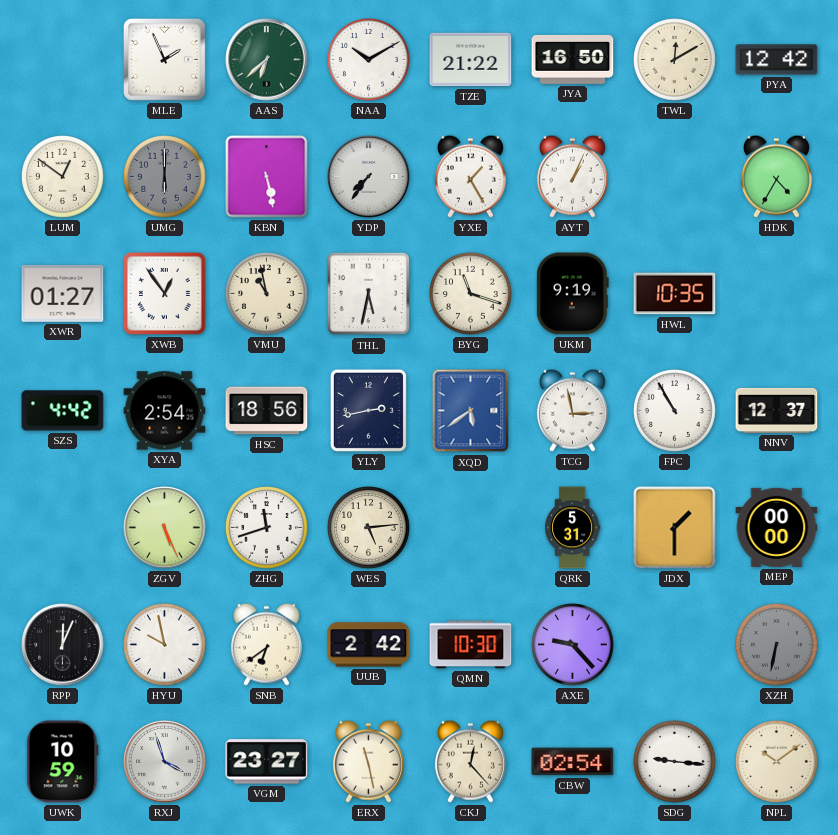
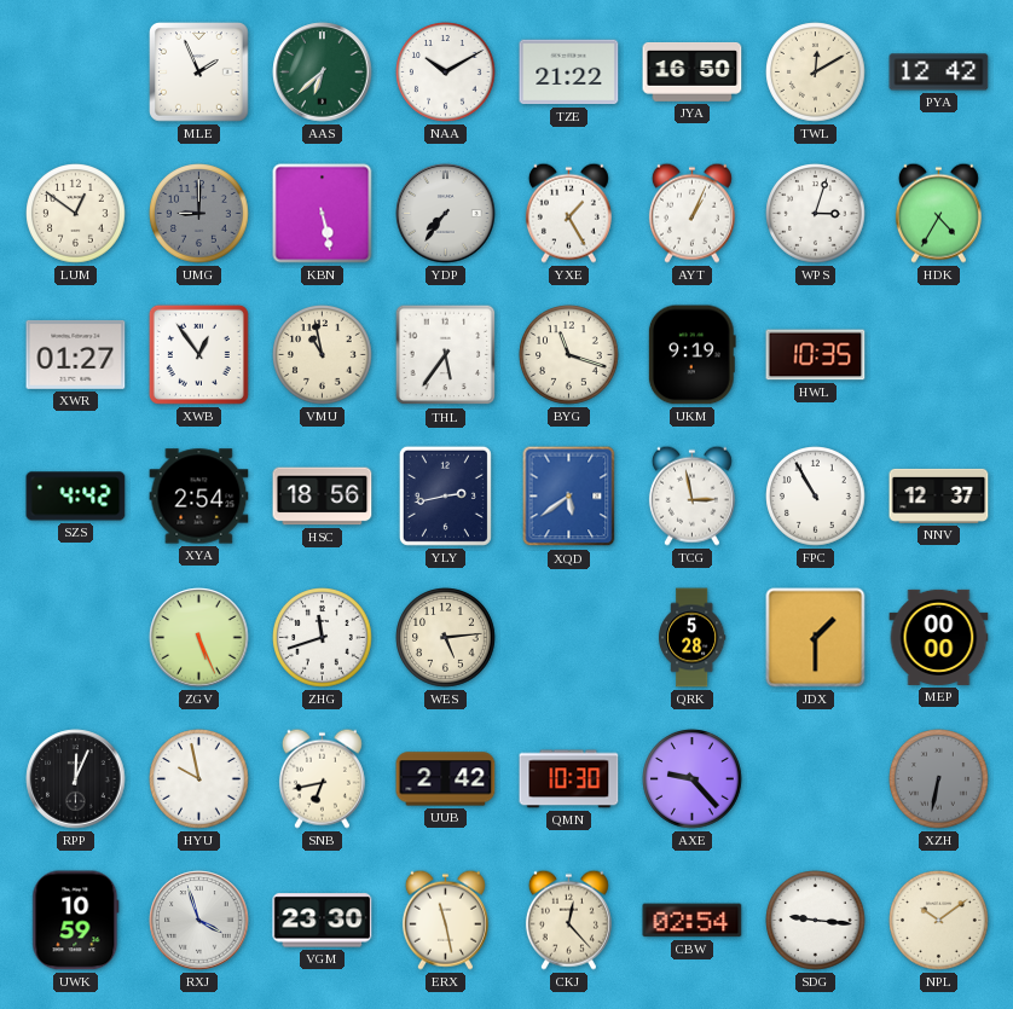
UMG: 6:00 -> 9:00 (199, 214)
WPS: none -> 3:03 (816, 214)
THL: 5:32 -> 5:36 (446, 355)
QRK: 5:31 -> 5:28 (691, 638)
SNB: 6:39 -> 6:43 (322, 778)
VGM: 23:27 -> 23:30 (323, 921)
